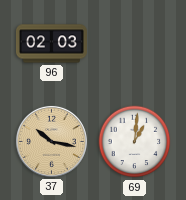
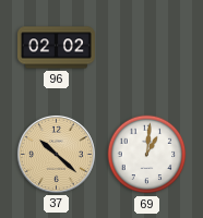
96: 02:03 -> 02:02 (56, 48)
37: 10:17 -> 10:22 (56, 154)
